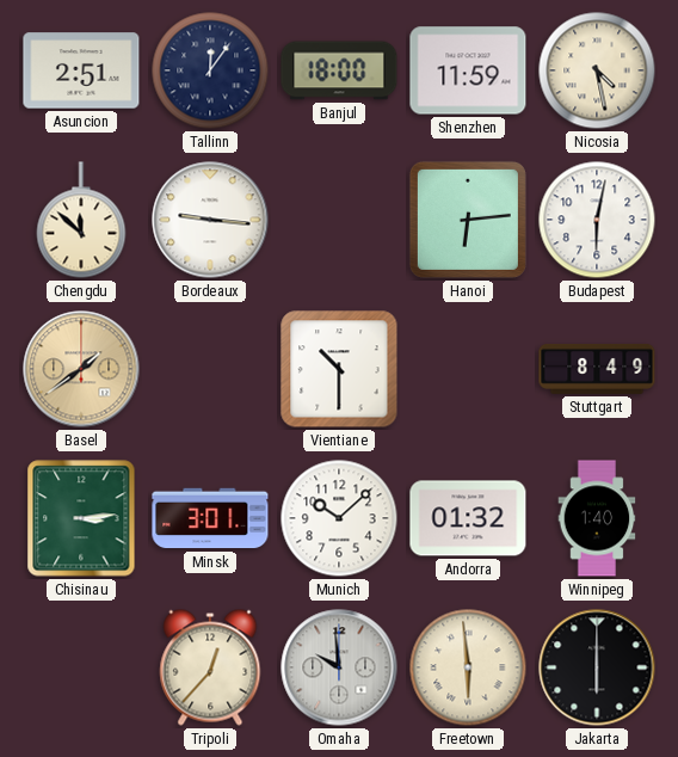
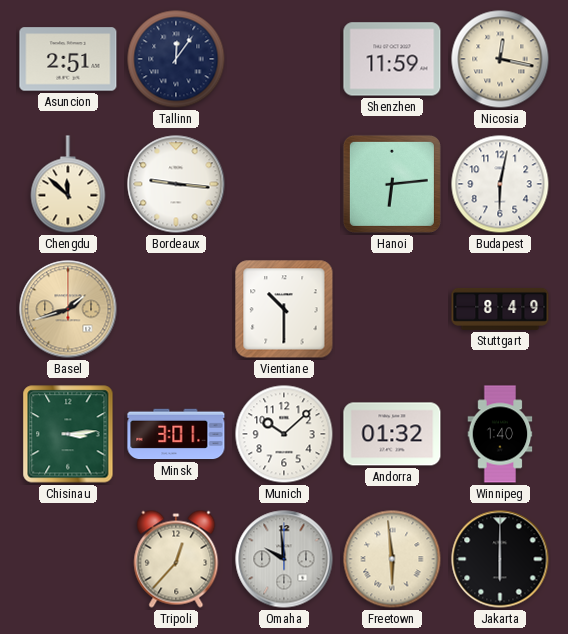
Banjul: 18:00 -> none (339, 70)
Nicosia: 4:28 -> 12:17 (500, 59)
Basel: 1:39 -> 1:42 (68, 309)
